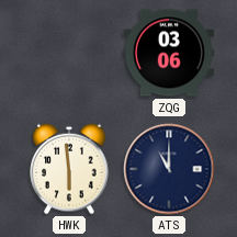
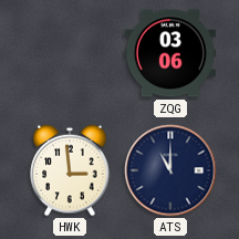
HWK: 5:59 -> 2:59 (70, 170)
